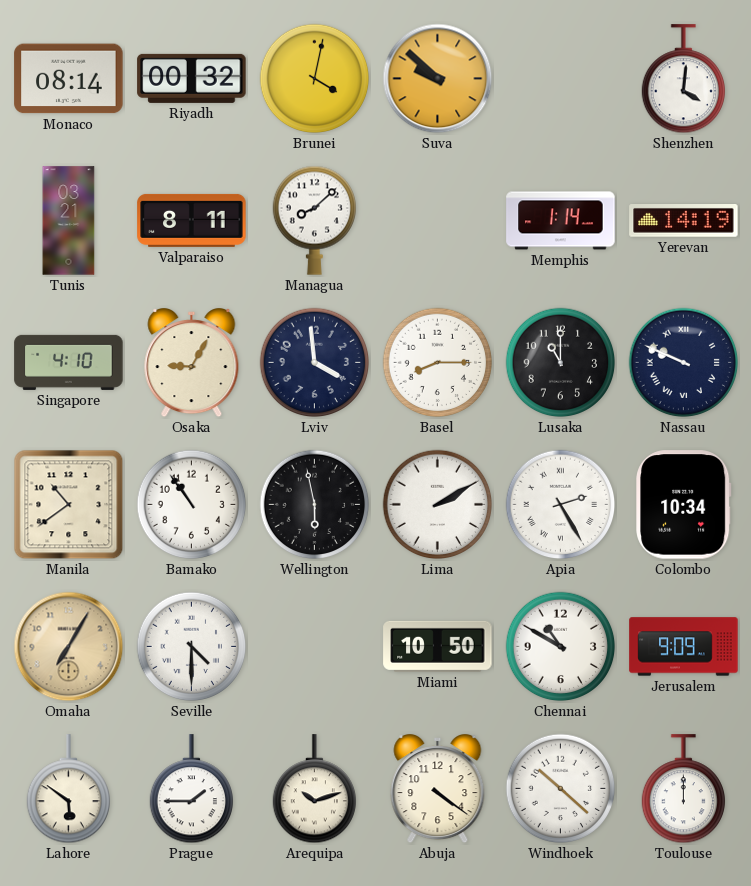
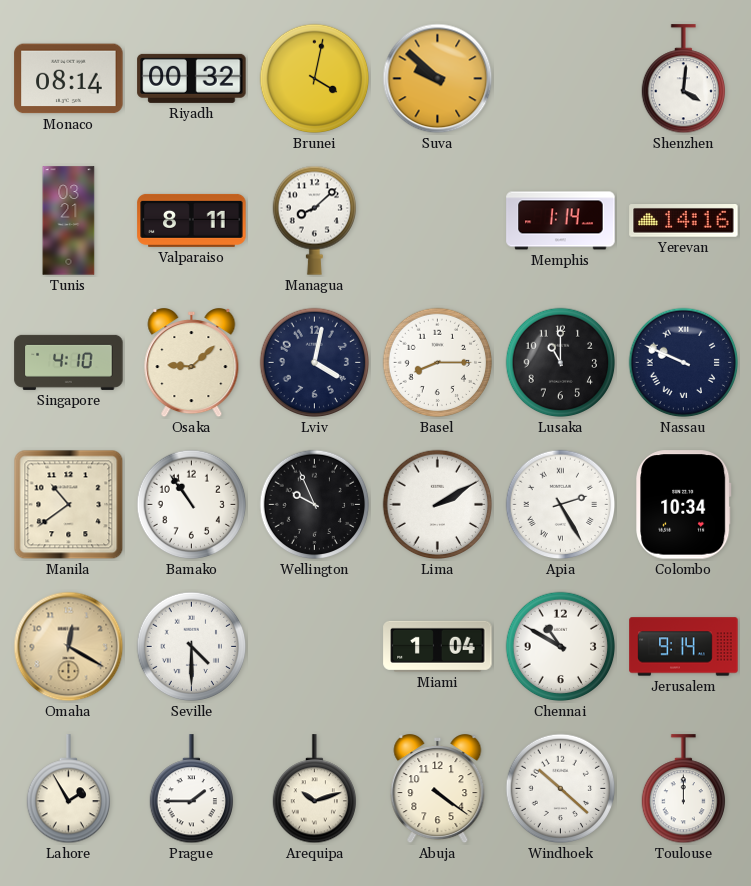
Yerevan: 14:19 -> 14:16 (684, 221)
Osaka: 9:05 -> 9:08 (192, 364)
Lviv: 3:59 -> 4:02 (315, 363)
Wellington: 5:58 -> 9:56 (315, 505)
Omaha: 7:05 -> 12:20 (69, 647)
Miami: 10:50 -> 1:04 (438, 646)
Jerusalem: 9:09 -> 9:14 (684, 647)
Lahore: 5:51 -> 1:55 (68, 789)
